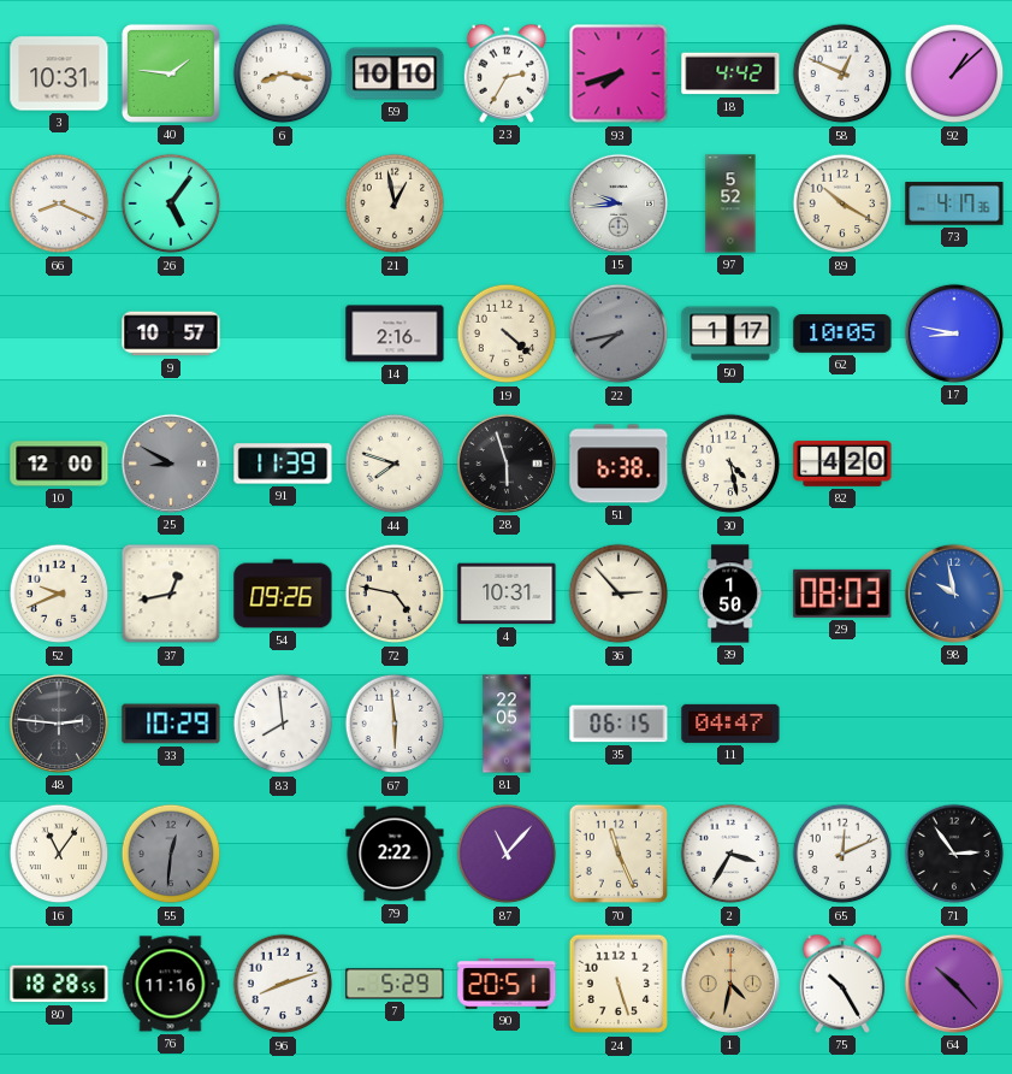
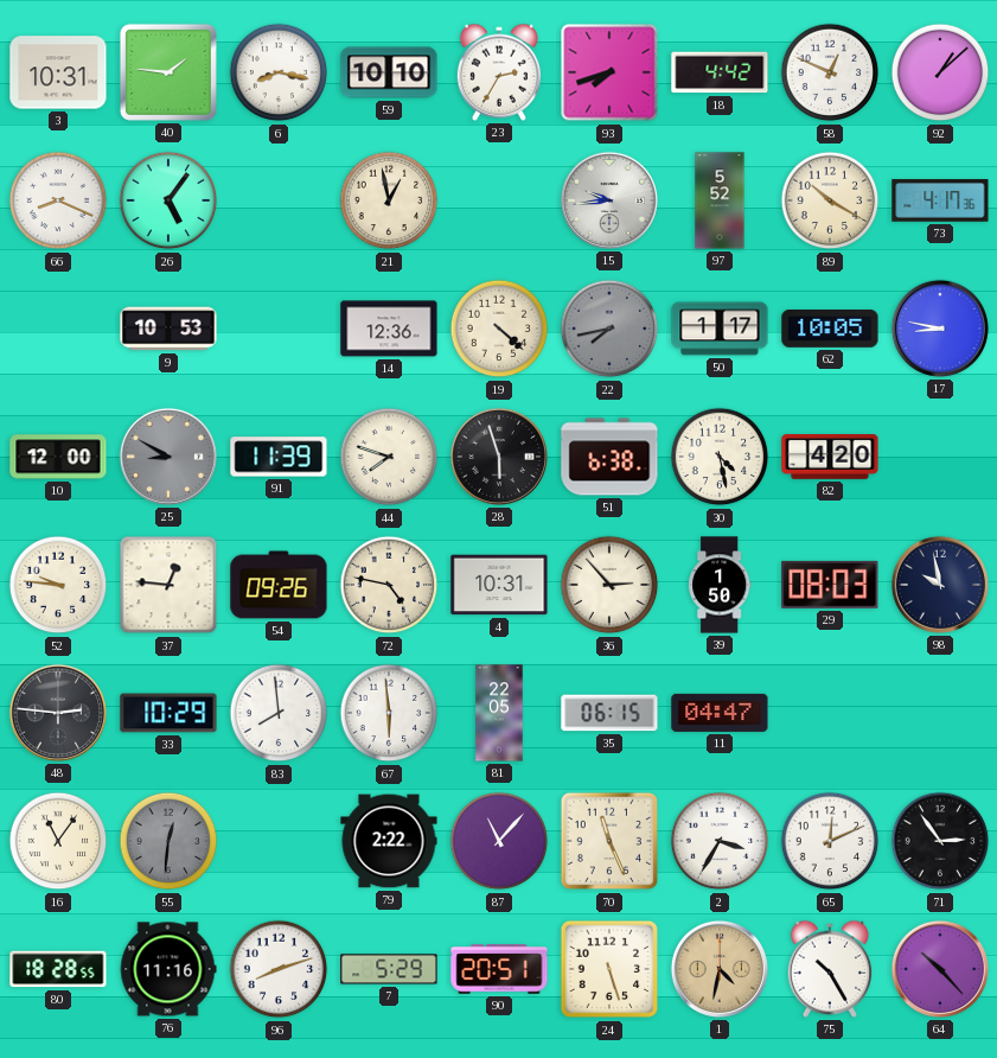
9: 10:57 -> 10:53 (168, 329)
14: 2:16 -> 12:36 (389, 329)
52: 9:41 -> 9:46 (58, 585)
37: 12:43 -> 12:46 (168, 585)
98 dial: blue -> navy (940, 585)
